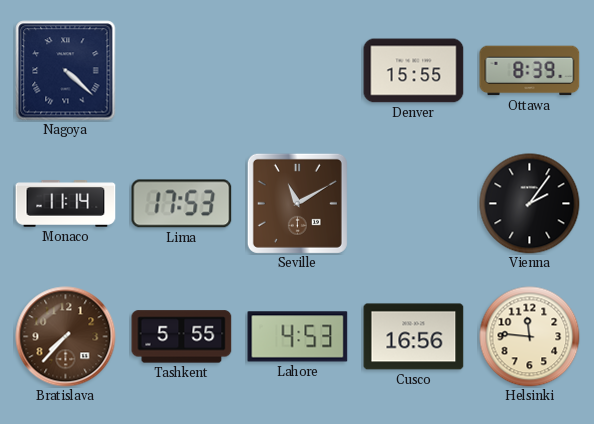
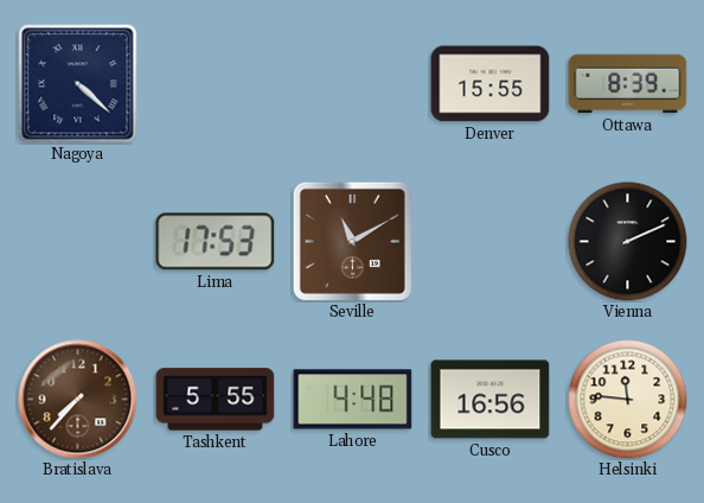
Monaco: 11:14 -> none (66, 204)
Vienna: 2:06 -> 2:11 (628, 242)
Lahore: 4:53 -> 4:48 (353, 400)
